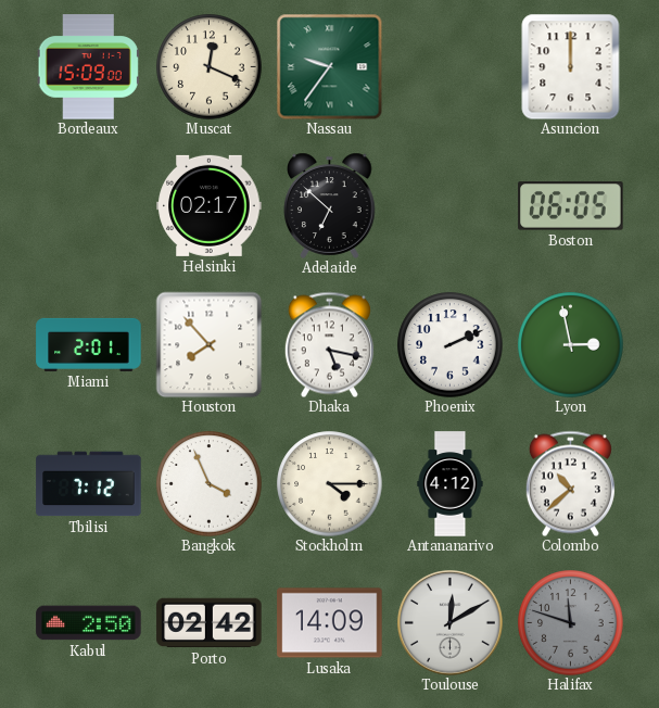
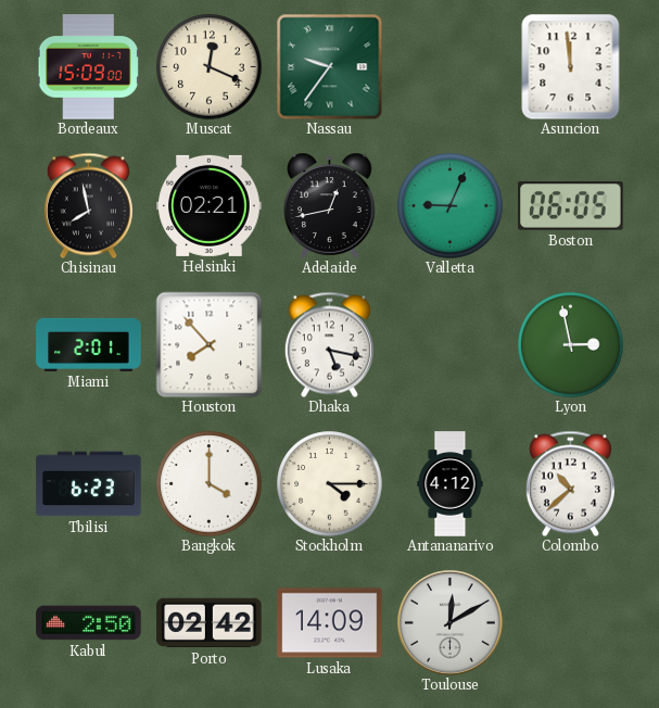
Asuncion: 12:00 -> 11:59 (571, 66)
Chisinau: none -> 7:58 (88, 205)
Helsinki: 02:17 -> 02:21 (210, 205)
Adelaide: 6:52 -> 12:43 (330, 205)
Valletta: none -> 9:04 (451, 206)
Phoenix: 2:11 -> none (451, 345)
Tbilisi: 7:12 -> 6:23 (89, 484)
Bangkok: 3:56 -> 4:00 (210, 484)
Halifax: 11:48 -> none (571, 623)
